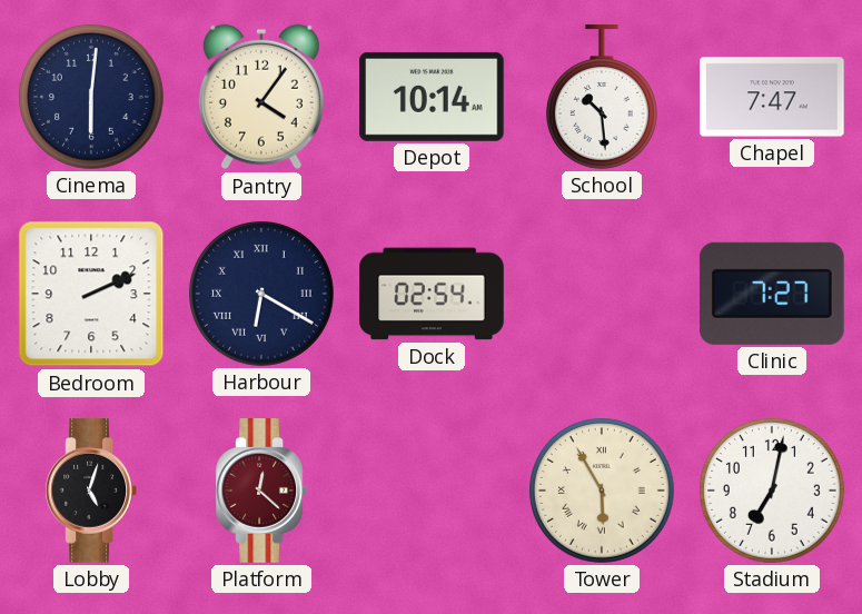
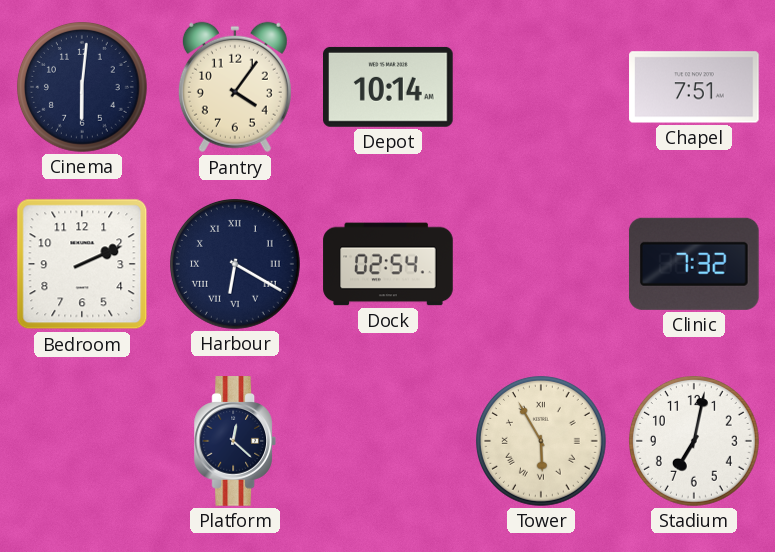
School: 10:29 -> none (602, 97)
Chapel: 7:47 -> 7:51 (694, 87)
Clinic: 7:27 -> 7:32 (694, 264)
Lobby: 5:03 -> none (90, 491)
Platform dial: burgundy -> navy (234, 441)
